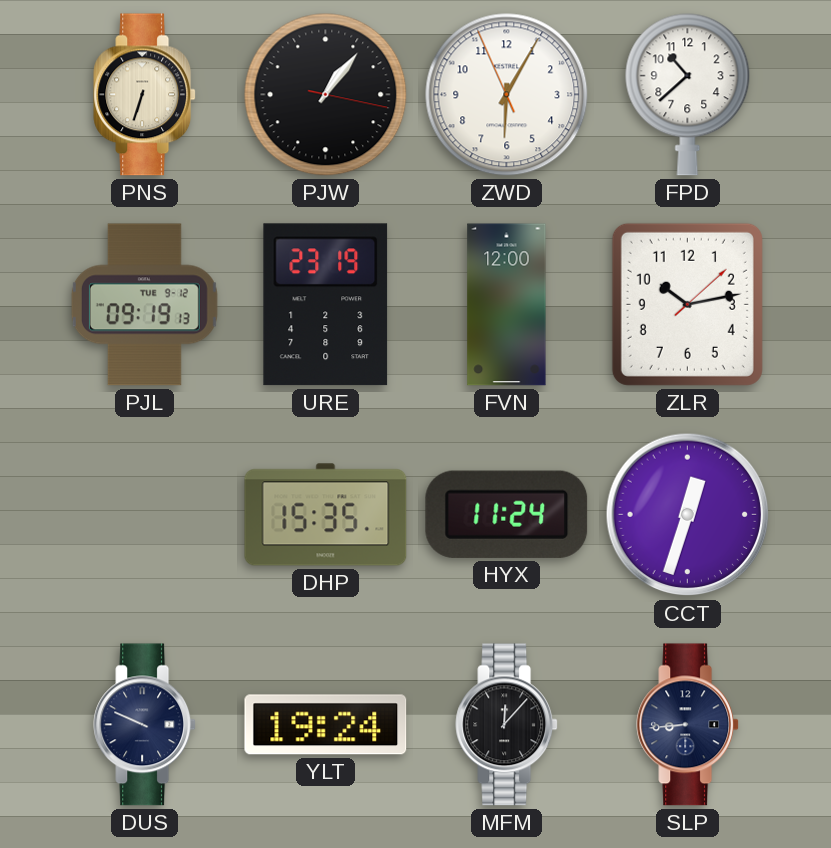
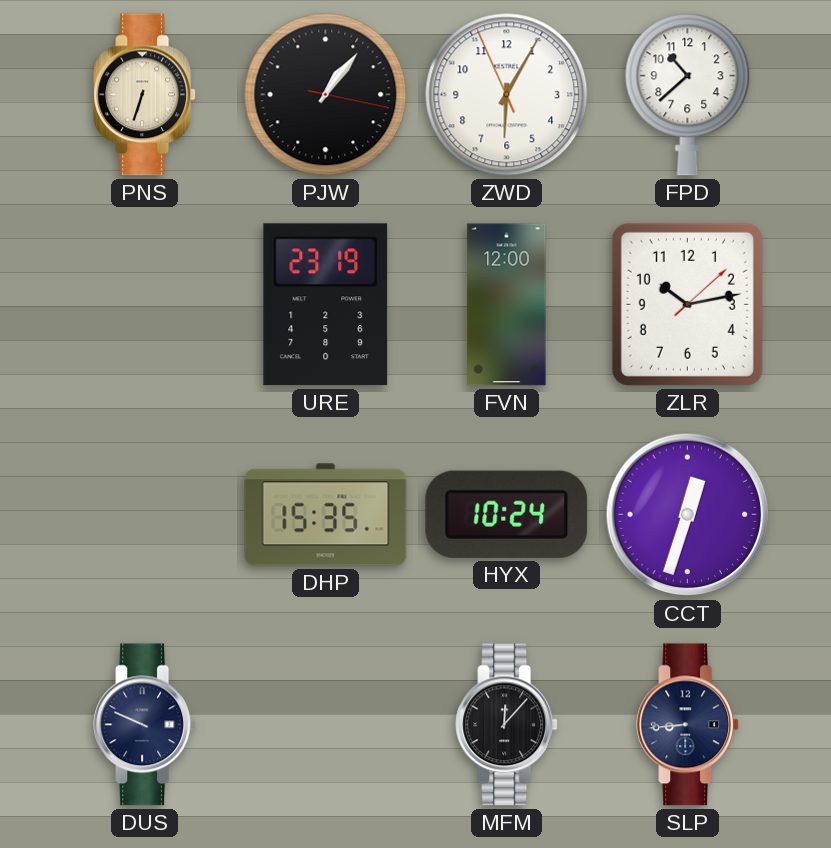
PJL: 09:19 -> none (144, 305)
HYX: 11:24 -> 10:24 (507, 514)
YLT: 19:24 -> none (326, 725)
